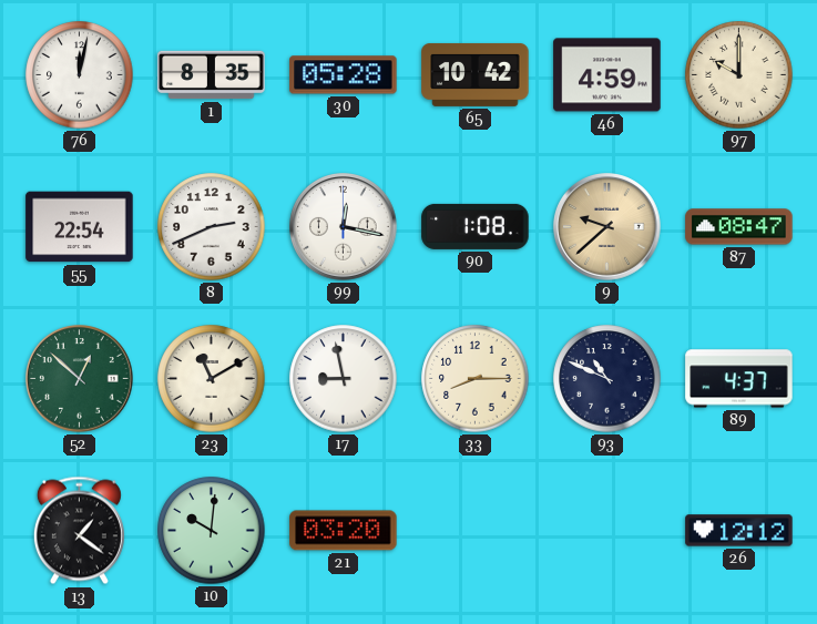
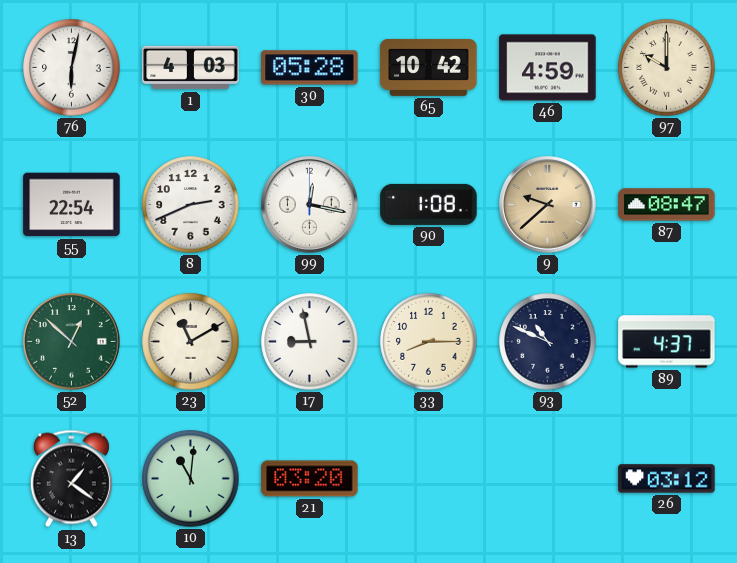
76: 12:02 -> 6:02 (72, 68)
1: 8:35 -> 4:03 (191, 68)
10: 10:01 -> 11:01 (191, 479)
26: 12:12 -> 03:12 (667, 479)
